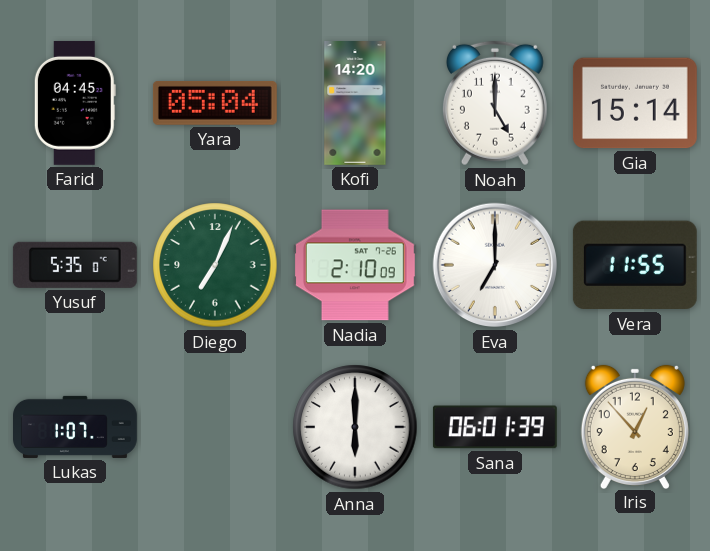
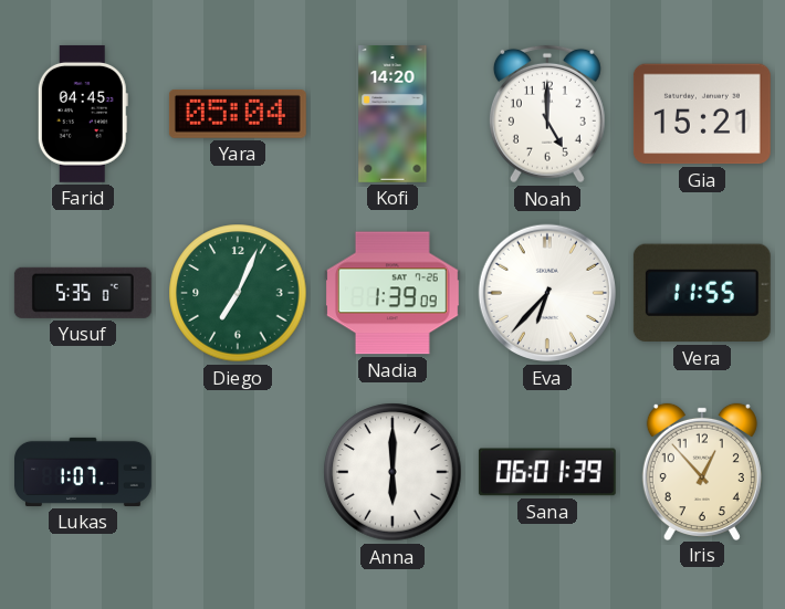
Gia: 15:14 -> 15:21 (702, 114)
Nadia: 2:10 -> 1:39 (393, 293)
Eva: 7:00 -> 6:37 (547, 293)
